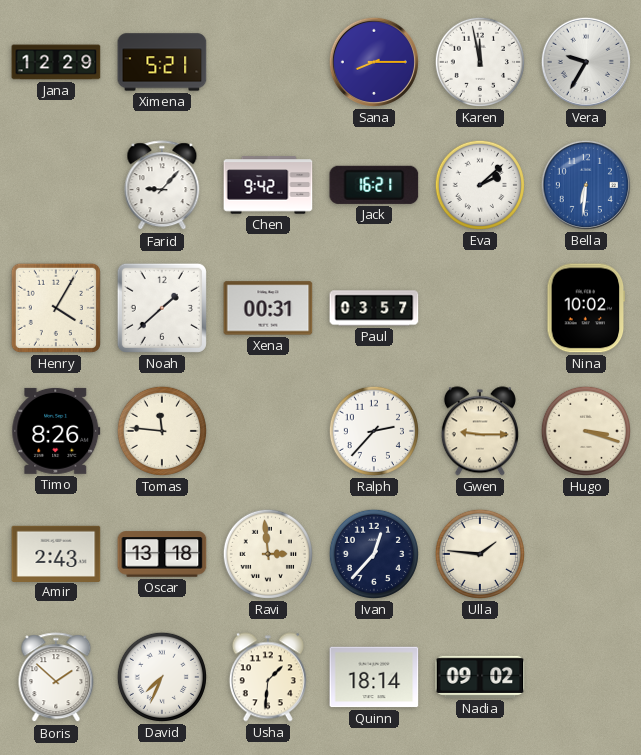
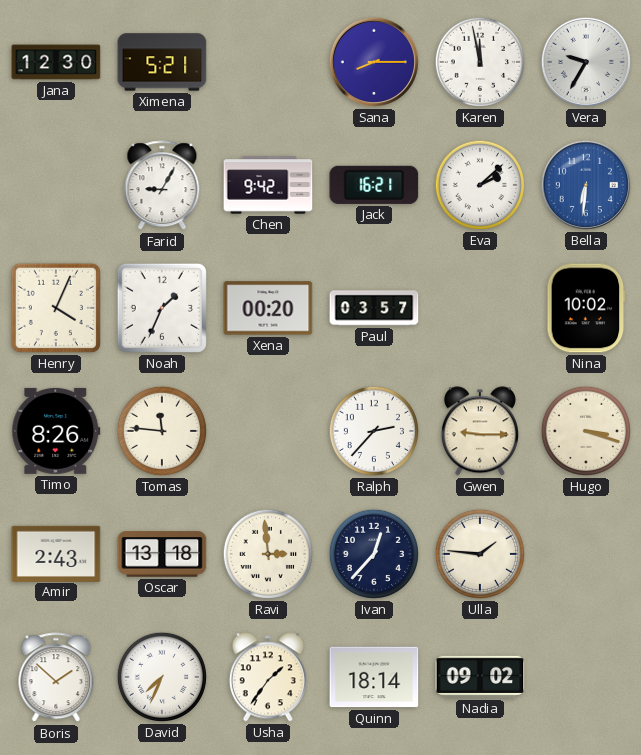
Jana: 12:29 -> 12:30 (56, 62)
Farid: 9:07 -> 9:05 (162, 186)
Henry: 4:05 -> 4:04 (56, 308)
Noah: 1:38 -> 1:34 (162, 308)
Xena: 00:31 -> 00:20 (268, 308)
Usha: 1:31 -> 1:36 (268, 677)
